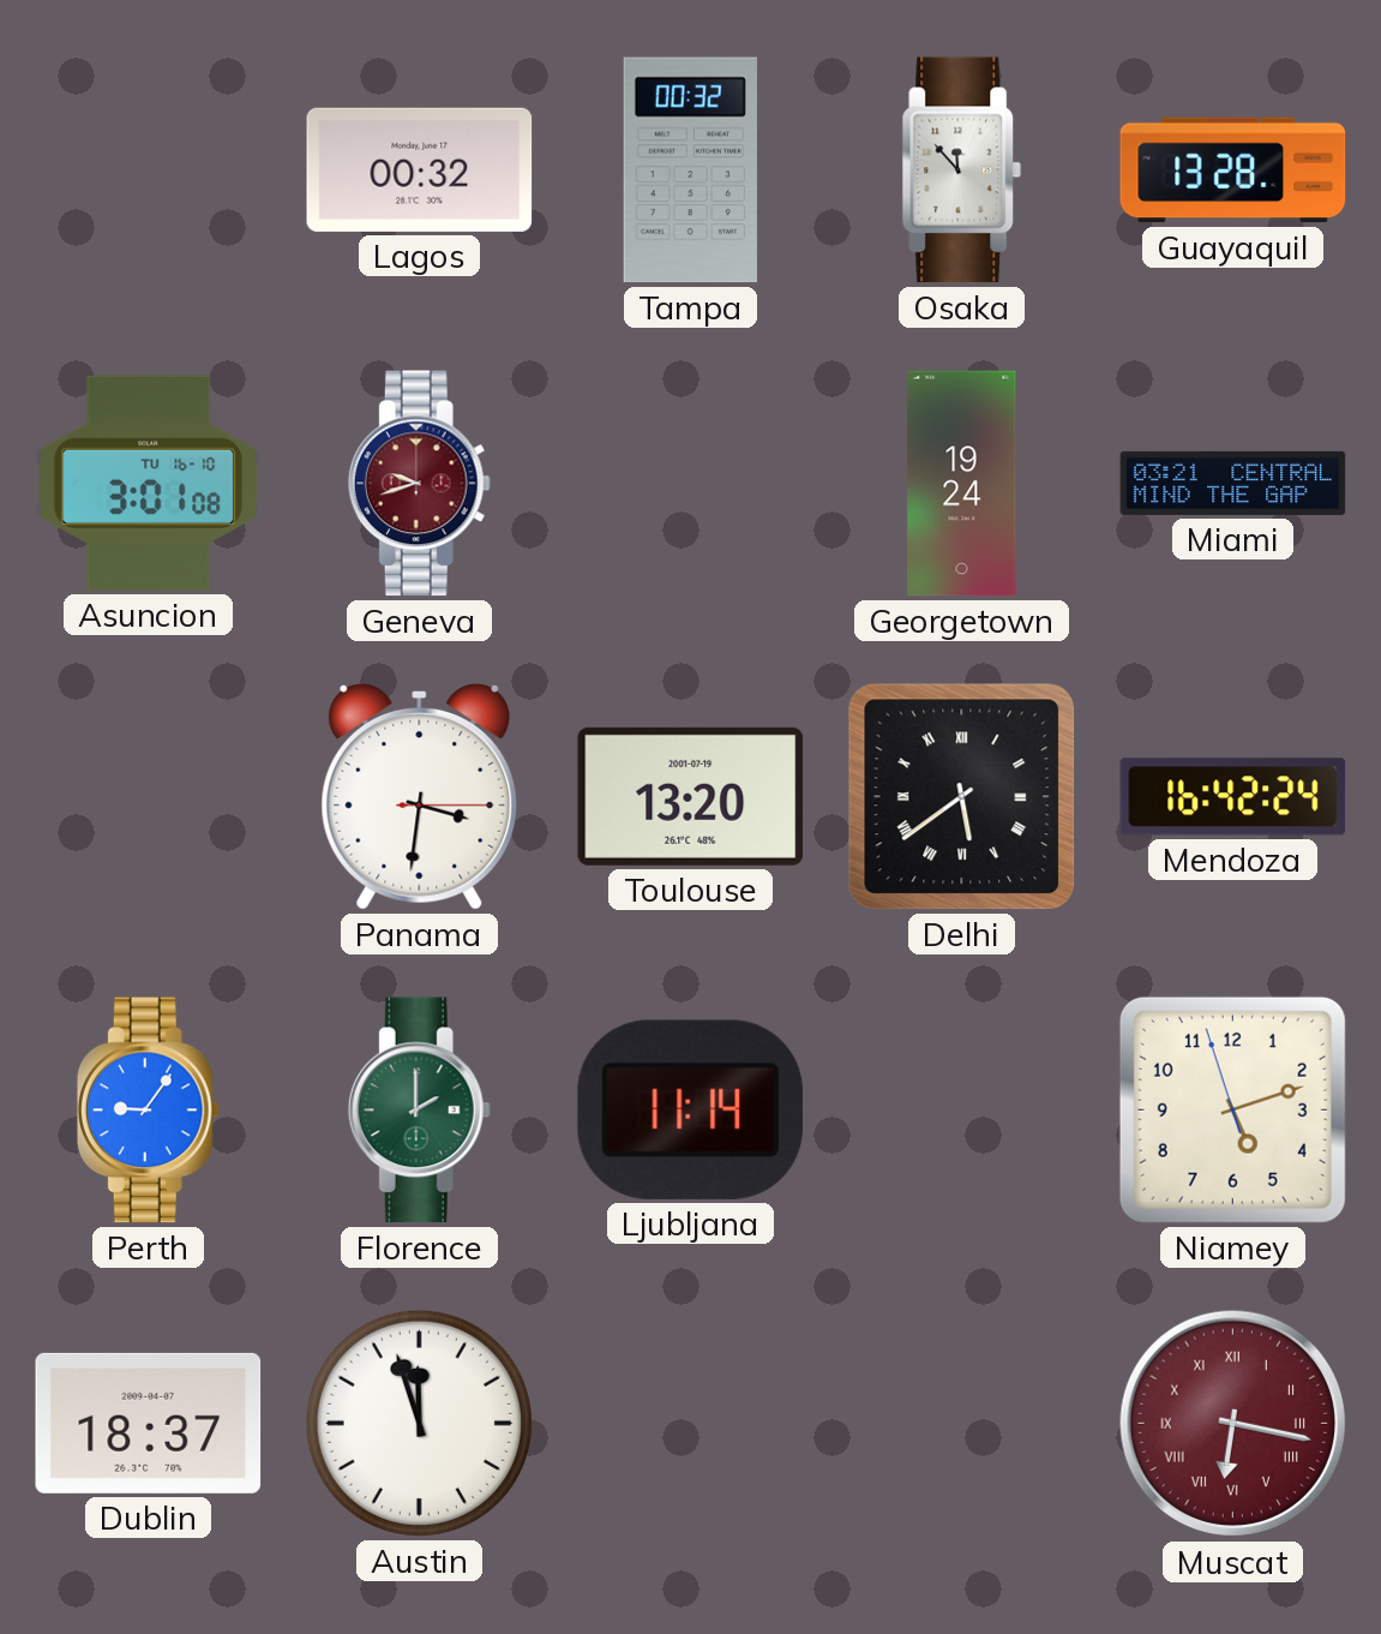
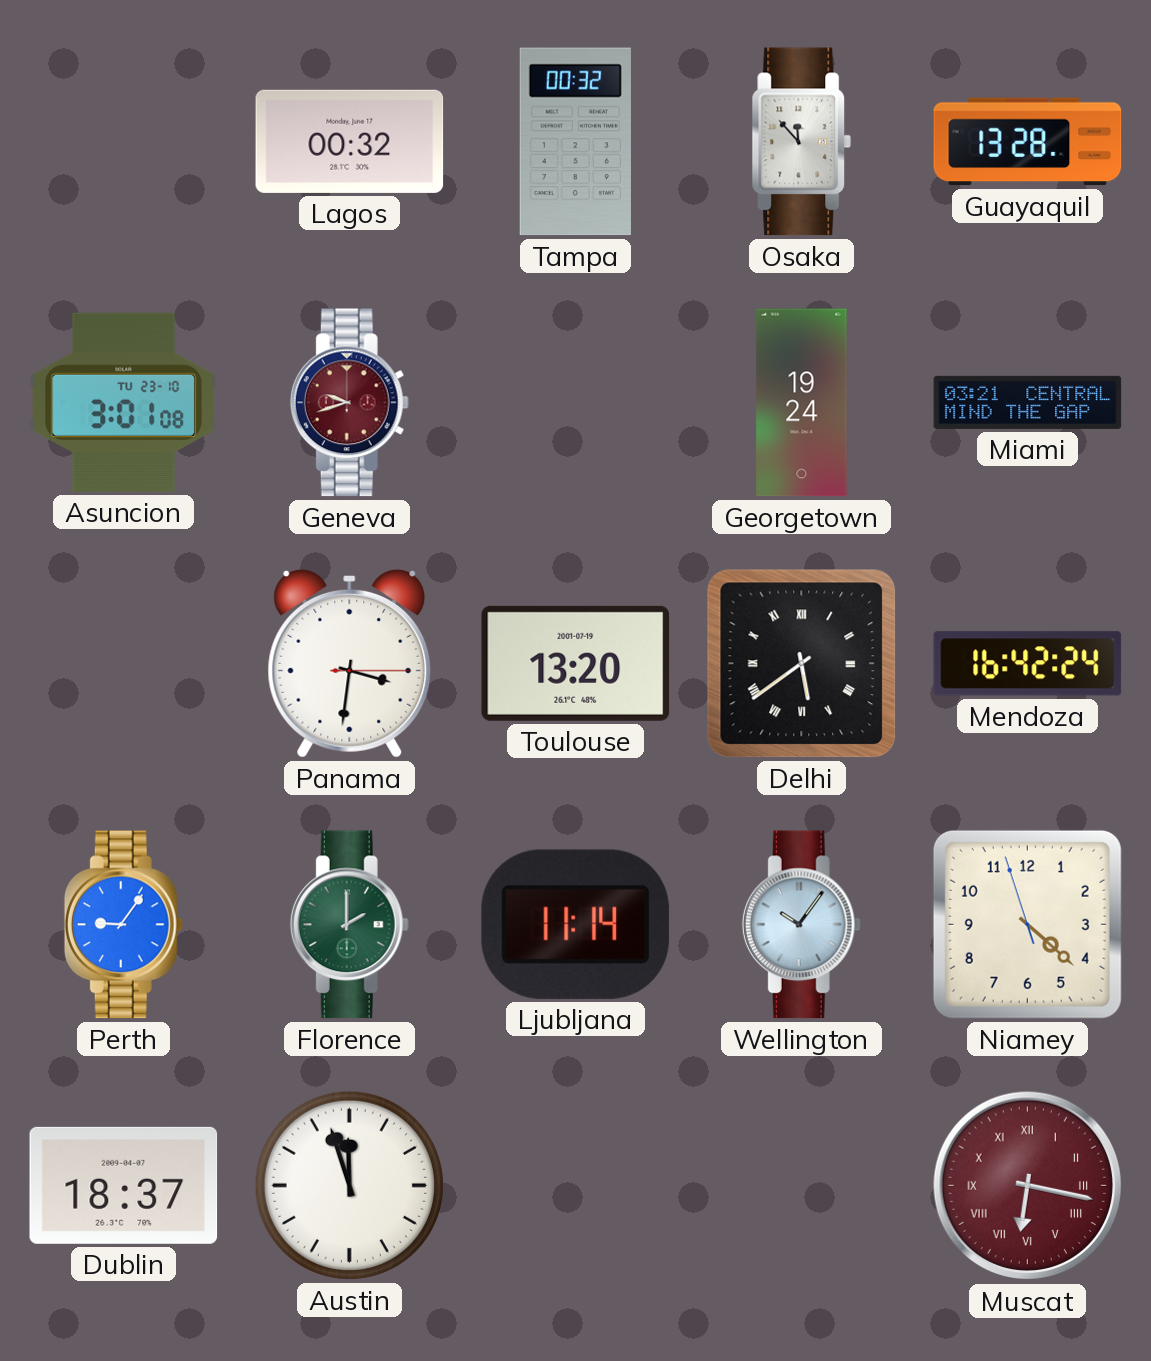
Asuncion date: TU 16-10 -> TU 23-10 (124, 402)
Wellington: none -> 10:06 (801, 925)
Niamey: 5:11 -> 4:21 (1027, 924)
